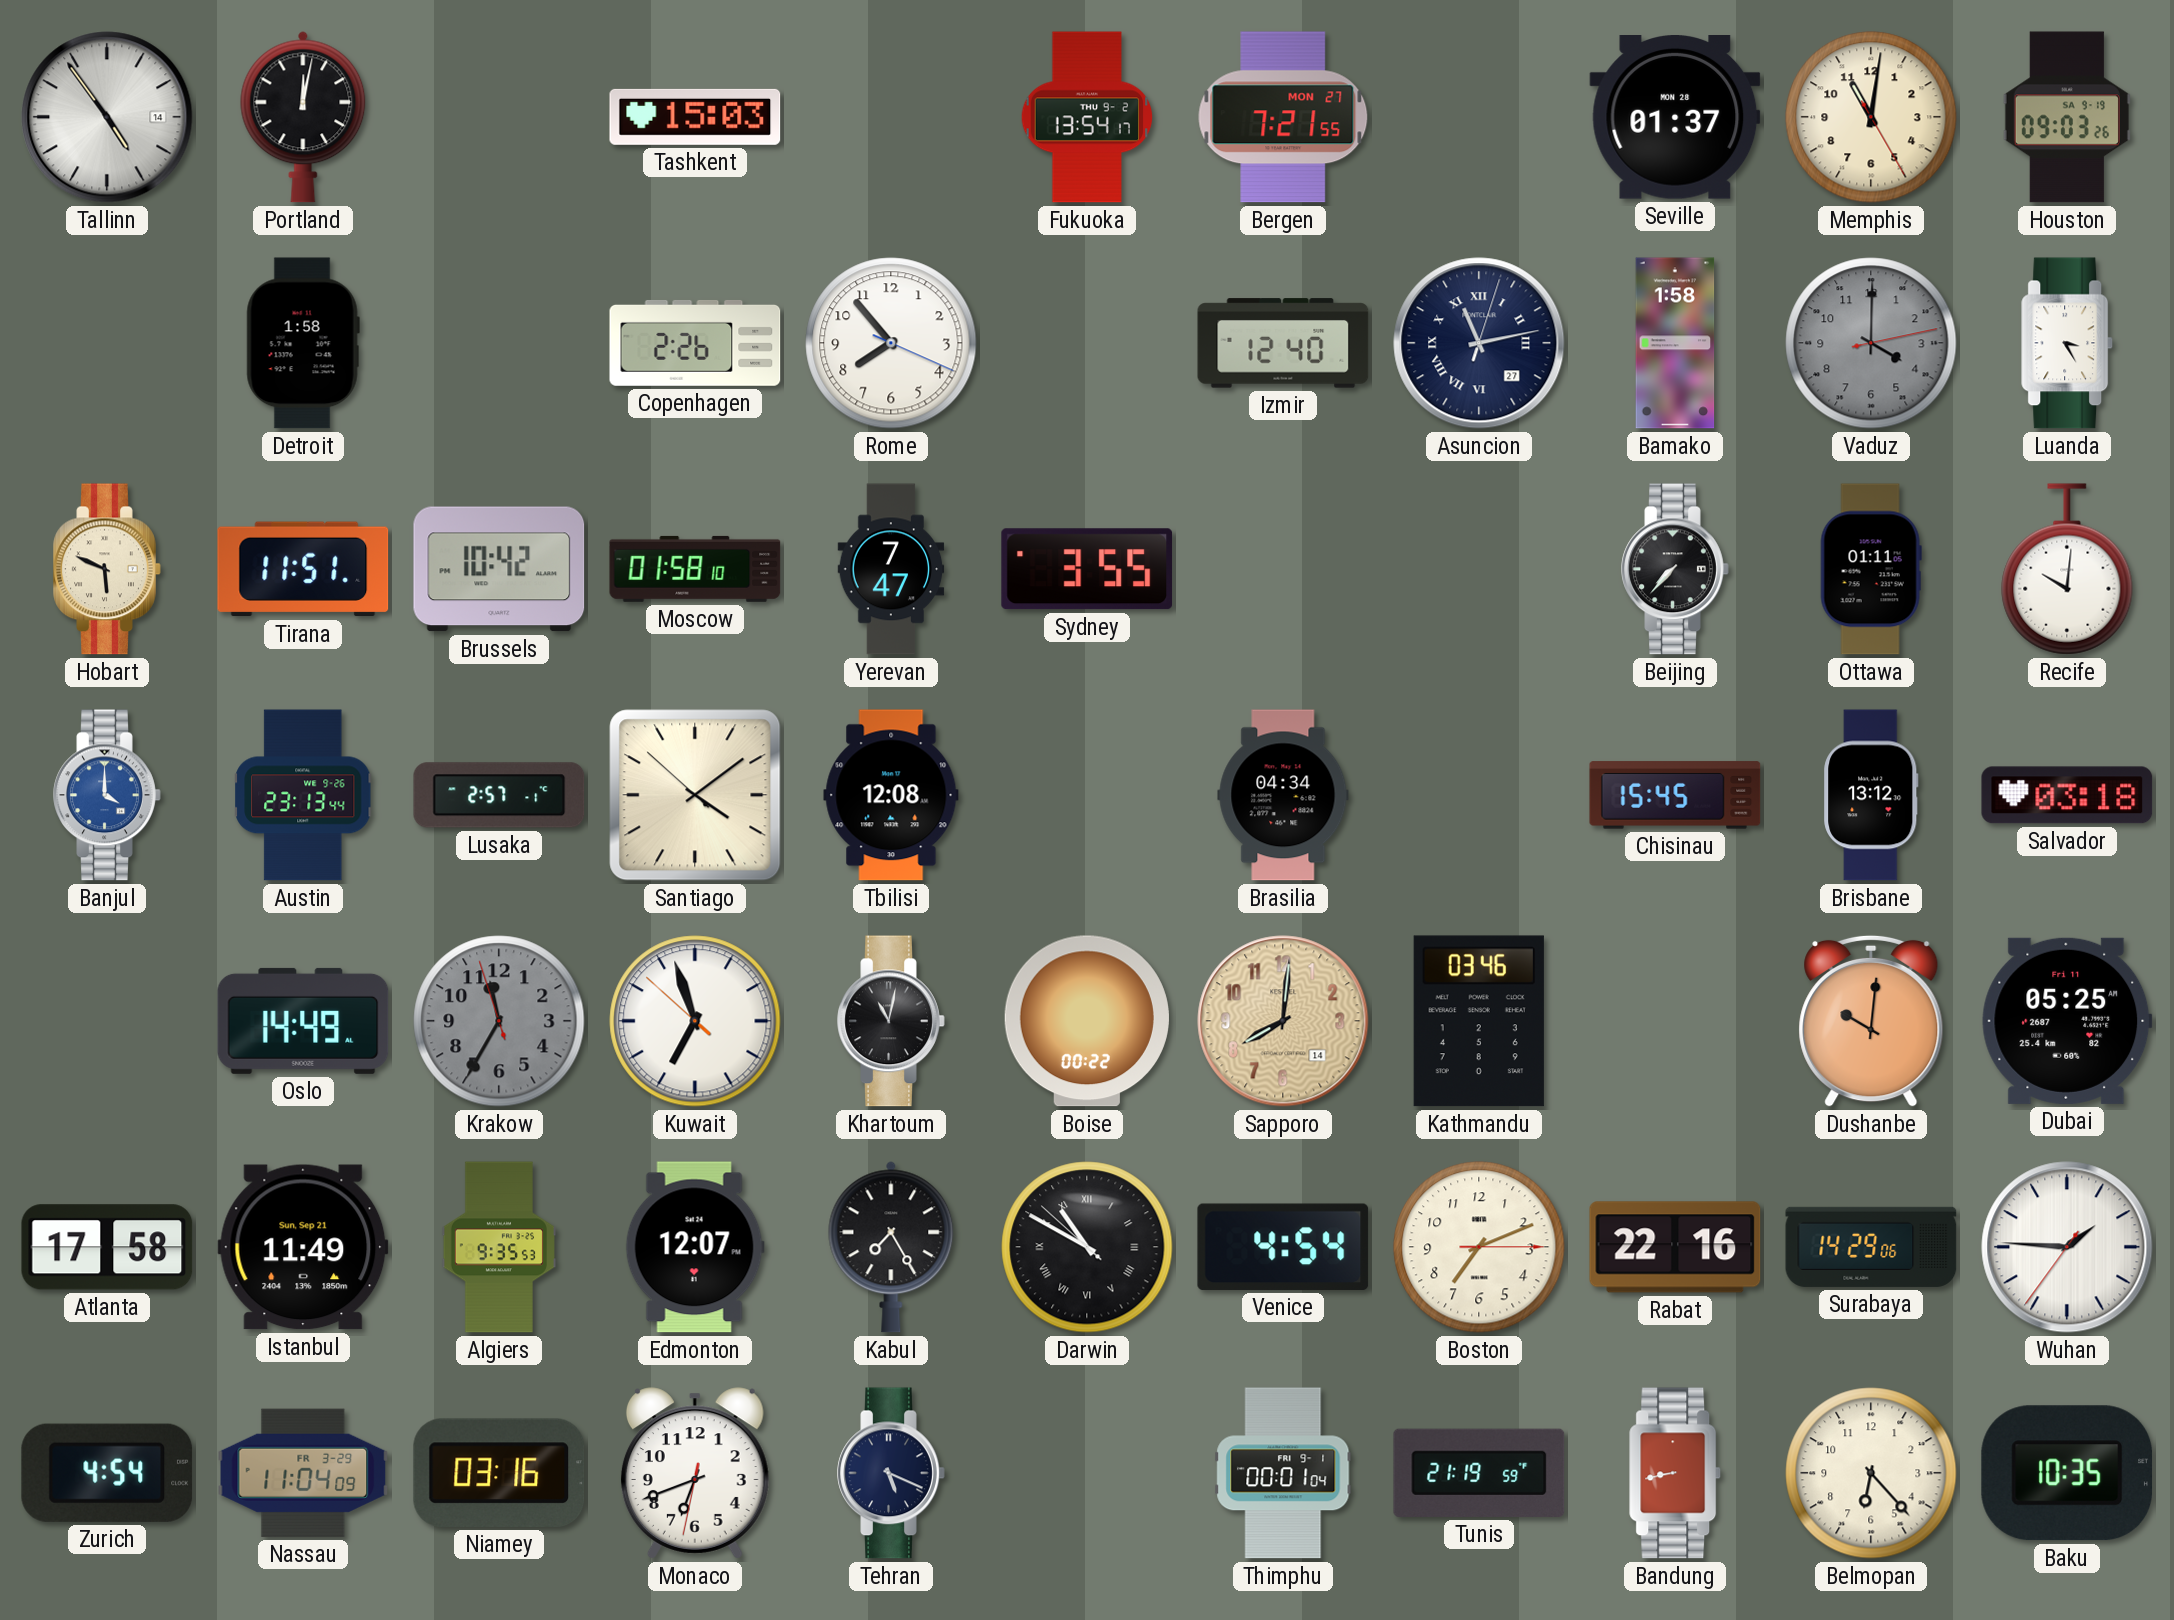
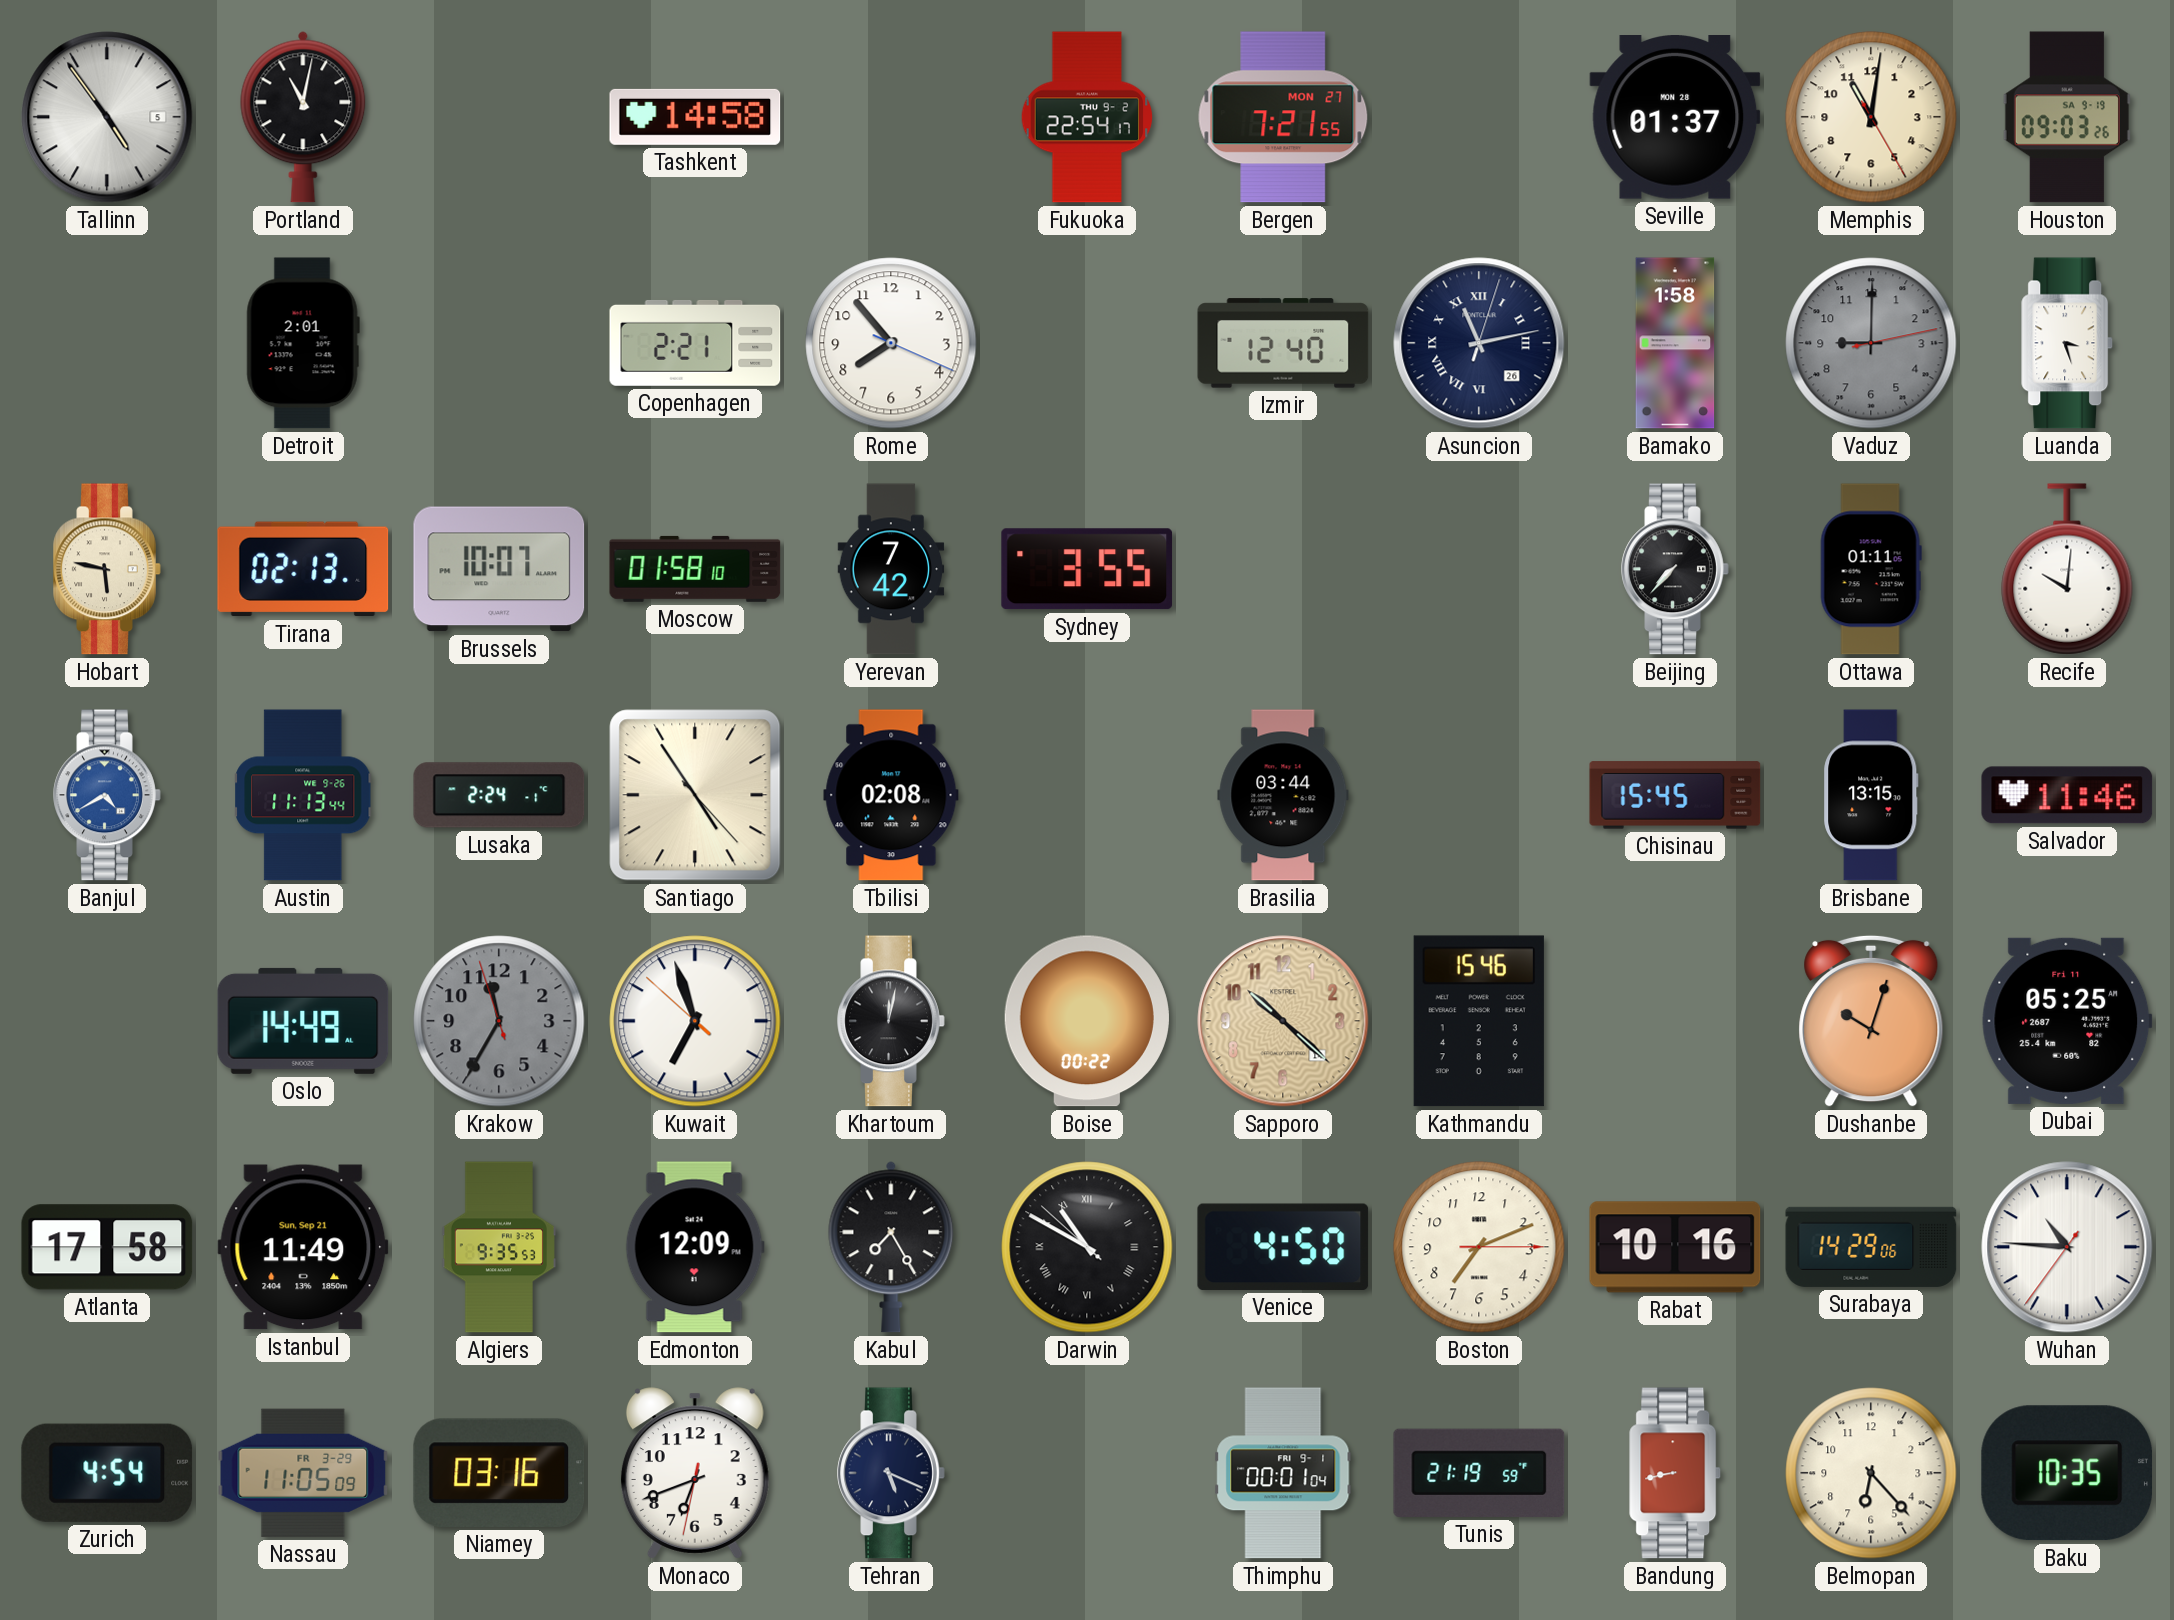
Tallinn date: 14 -> 5 (107, 117)
Portland: 12:02 -> 11:02 (303, 117)
Tashkent: 15:03 -> 14:58 (695, 117)
Fukuoka: 13:54 -> 22:54 (1087, 117)
Detroit: 1:58 -> 2:01 (303, 343)
Copenhagen: 2:26 -> 2:21 (695, 343)
Asuncion date: 27 -> 26 (1479, 343)
Vaduz: 4:00 -> 9:00 (1871, 343)
Luanda: 3:25 -> 3:27 (2068, 343)
Hobart: 5:49 -> 5:47 (107, 569)
Tirana: 11:51 -> 02:13 (303, 569)
Brussels: 10:42 -> 10:07 (499, 569)
Yerevan: 7:47 -> 7:42 (891, 569)
Banjul: 4:00 -> 4:40 (107, 795)
Austin: 23:13 -> 11:13 (304, 795)
Lusaka: 2:57 -> 2:24 (499, 795)
Santiago: 4:08 -> 4:54 (695, 795)
Tbilisi: 12:08 -> 02:08 (891, 795)
Brasilia: 04:34 -> 03:44 (1283, 795)
Brisbane: 13:12 -> 13:15 (1871, 795)
Salvador: 03:18 -> 11:46 (2067, 795)
Khartoum: 11:02 -> 12:02 (891, 1021)
Sapporo: 8:01 -> 10:22 (1283, 1021)
Kathmandu: 03:46 -> 15:46 (1479, 1021)
Dushanbe: 10:01 -> 10:03 (1871, 1021)
Edmonton: 12:07 -> 12:09 (695, 1247)
Venice: 4:54 -> 4:50 (1283, 1247)
Rabat: 22:16 -> 10:16 (1675, 1247)
Wuhan: 1:45 -> 10:45 (2067, 1247)
Nassau: 11:04 -> 11:05 (303, 1473)
